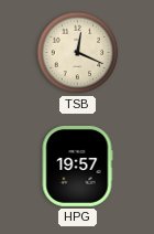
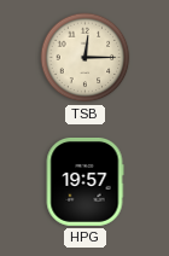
TSB: 12:19 -> 12:15 (86, 58)
